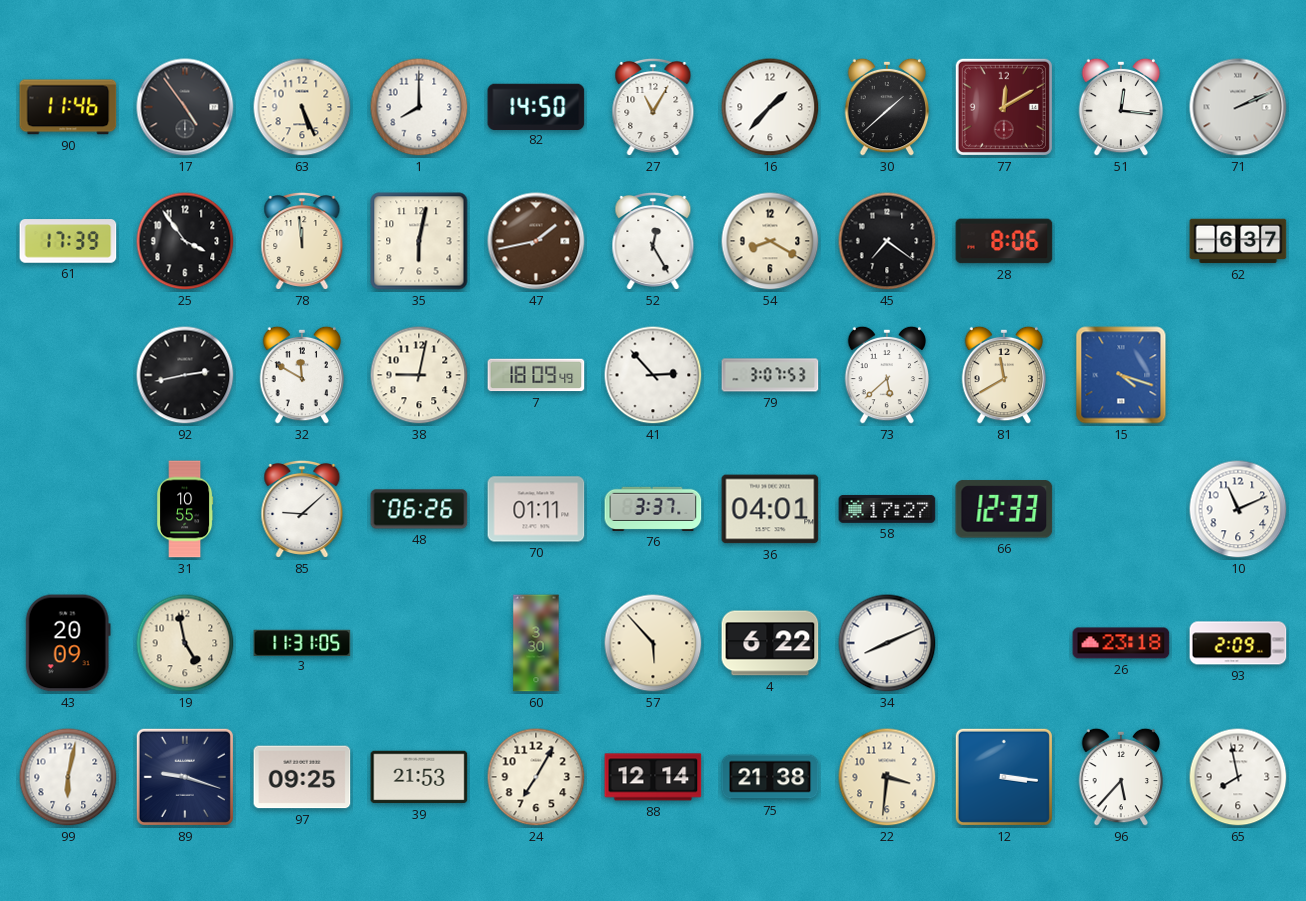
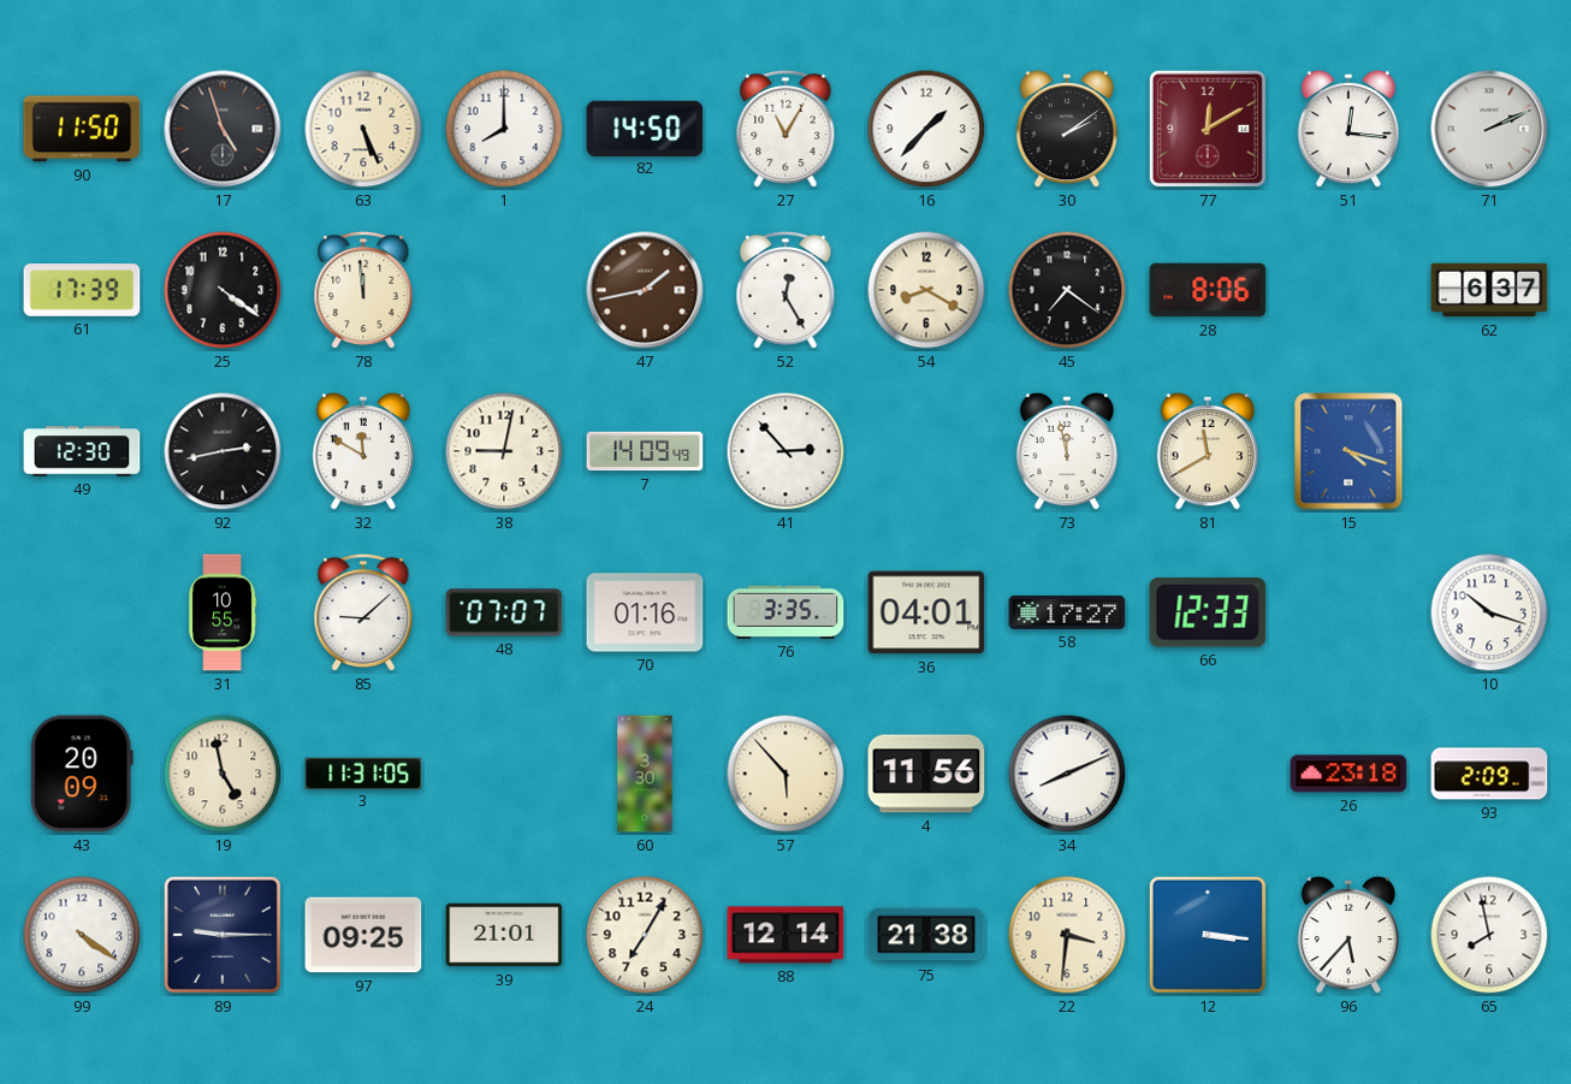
90: 11:46 -> 11:50 (82, 129)
17: 4:54 -> 4:57 (223, 129)
30: 1:38 -> 2:09 (1067, 129)
25: 3:54 -> 4:21 (223, 290)
35: 6:02 -> none (419, 241)
49: none -> 12:30 (82, 451)
7: 18:09 -> 14:09 (645, 451)
79: 3:07 -> none (770, 375)
73: 5:38 -> 11:58 (1067, 451)
48: 06:26 -> 07:07 (504, 612)
70: 01:11 -> 01:16 (645, 612)
76: 3:37 -> 3:35 (785, 612)
10: 11:11 -> 10:18 (1489, 612)
4: 6:22 -> 11:56 (926, 774)
99: 6:02 -> 4:21 (82, 935)
89: 9:18 -> 9:15 (223, 935)
39: 21:53 -> 21:01 (504, 935)
